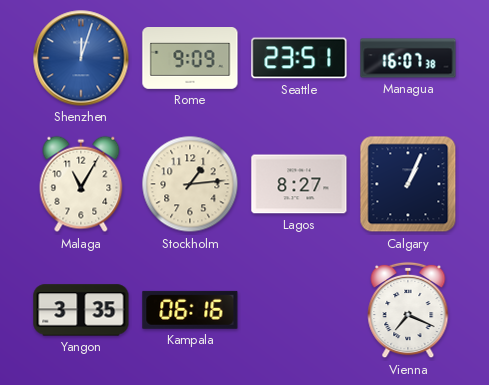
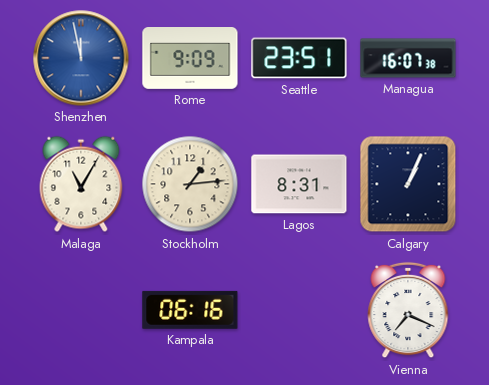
Shenzhen: 12:03 -> 11:58 (81, 58)
Lagos: 8:27 -> 8:31 (299, 184)
Yangon: 3:35 -> none (81, 310)
